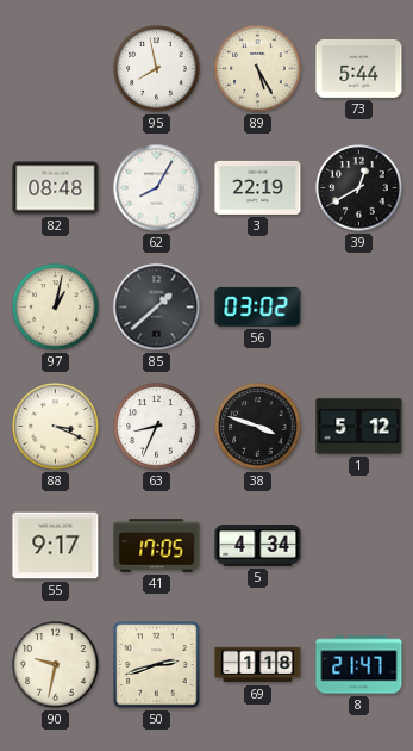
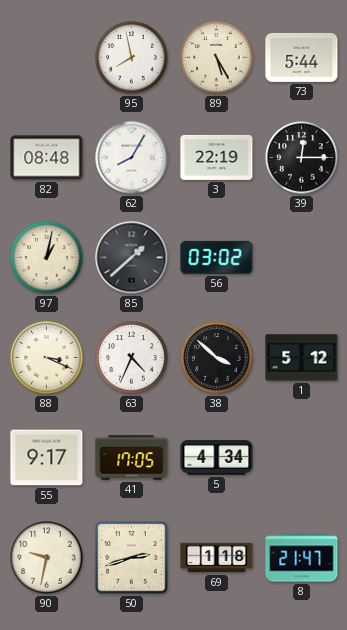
39: 12:40 -> 12:15 (302, 158)
63: 8:34 -> 4:34 (132, 358)
38: 3:48 -> 3:52 (217, 358)
